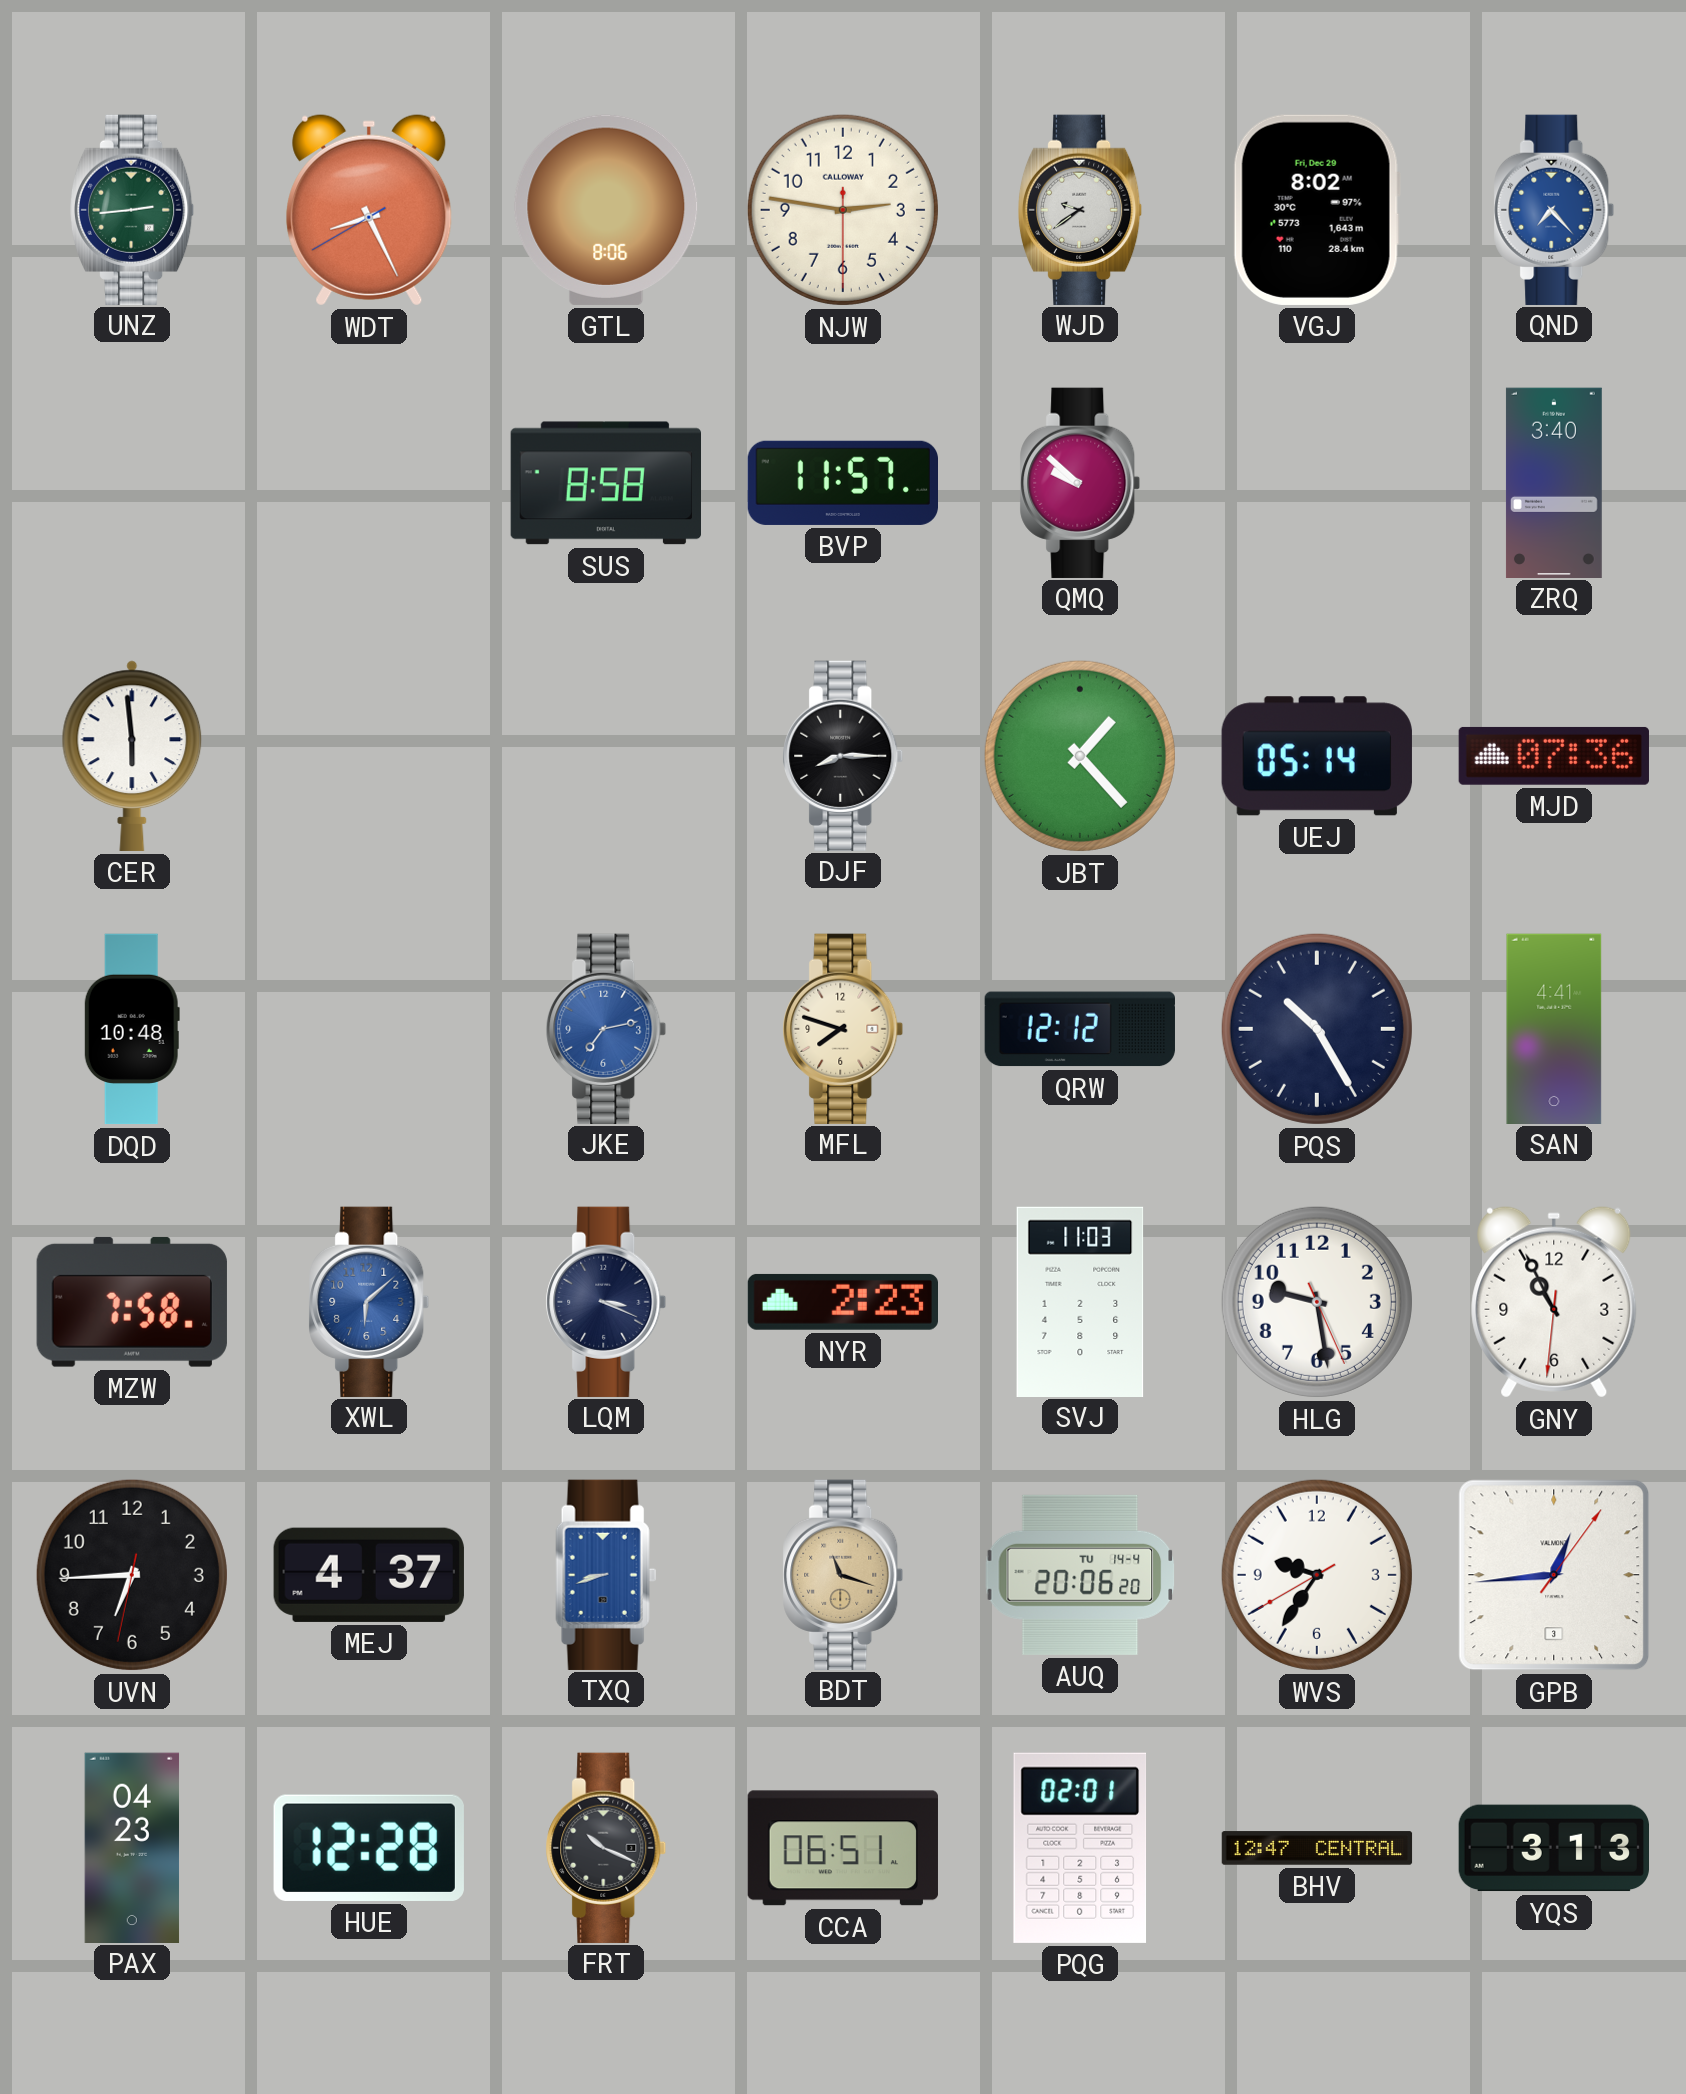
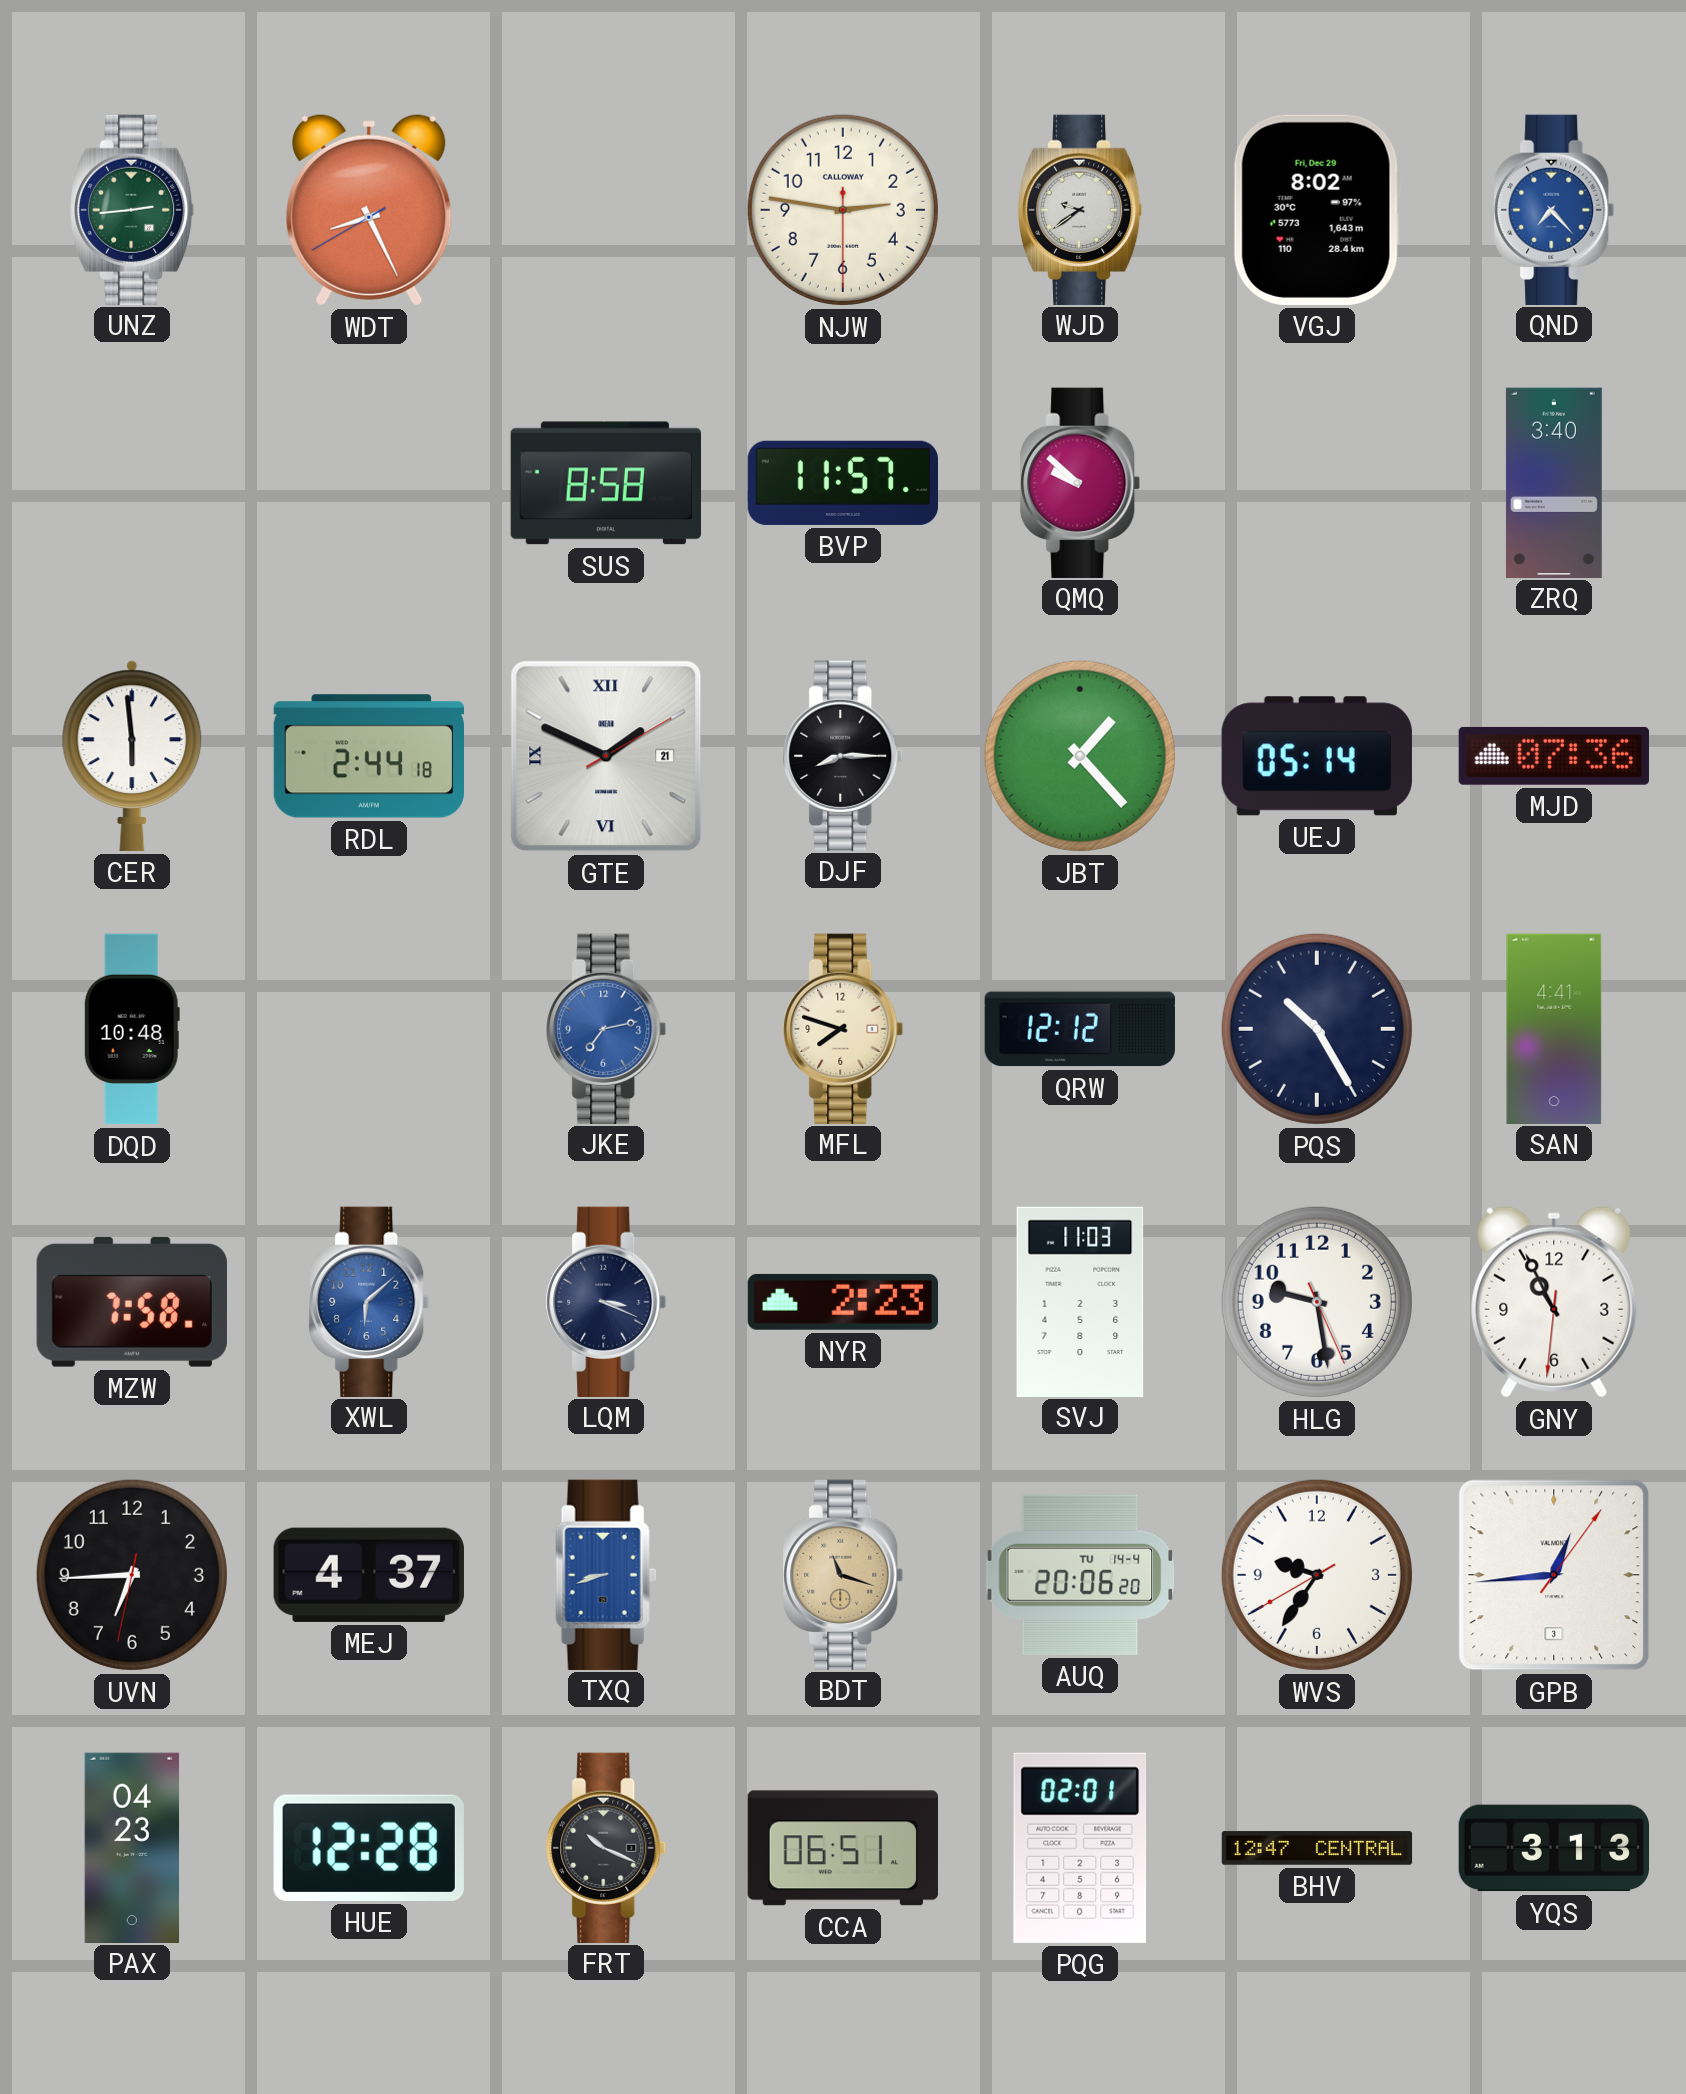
GTL: 8:06 -> none (606, 210)
RDL: none -> 2:44 (368, 756)
GTE: none -> 1:49 (606, 756)
